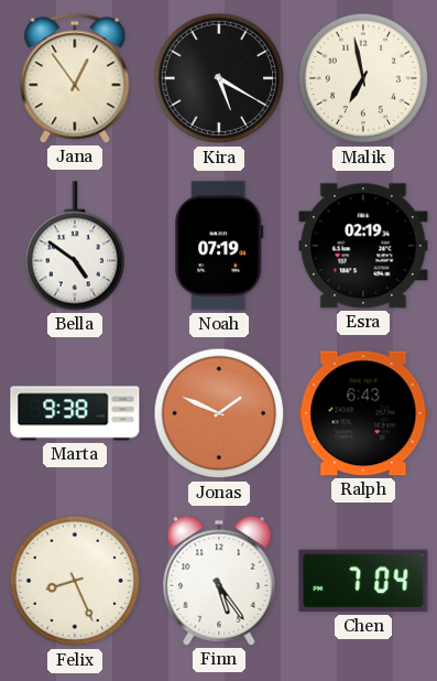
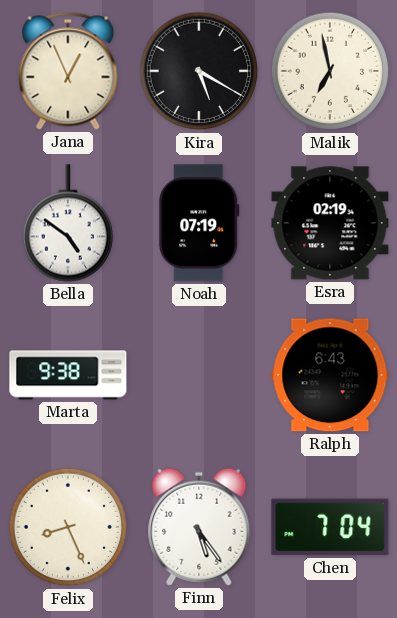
Jana: 12:54 -> 12:56 (68, 71)
Jonas: 1:49 -> none (219, 413)
